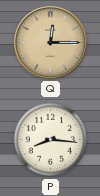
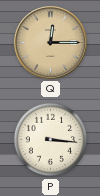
P: 8:16 -> 3:16 (51, 140)
